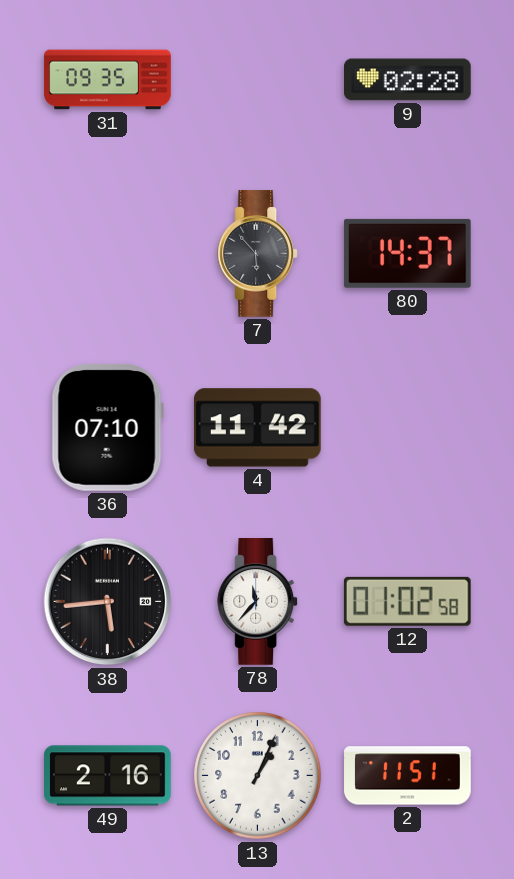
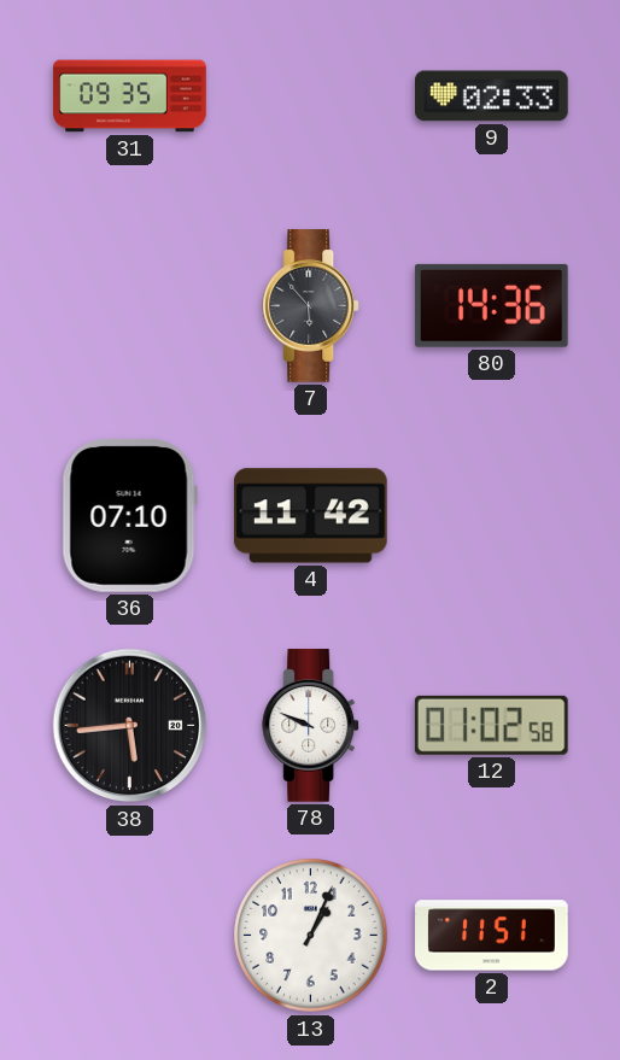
9: 02:28 -> 02:33 (492, 96)
80: 14:37 -> 14:36 (491, 305)
78: 11:37 -> 9:49 (311, 726)
49: 2:16 -> none (108, 776)
